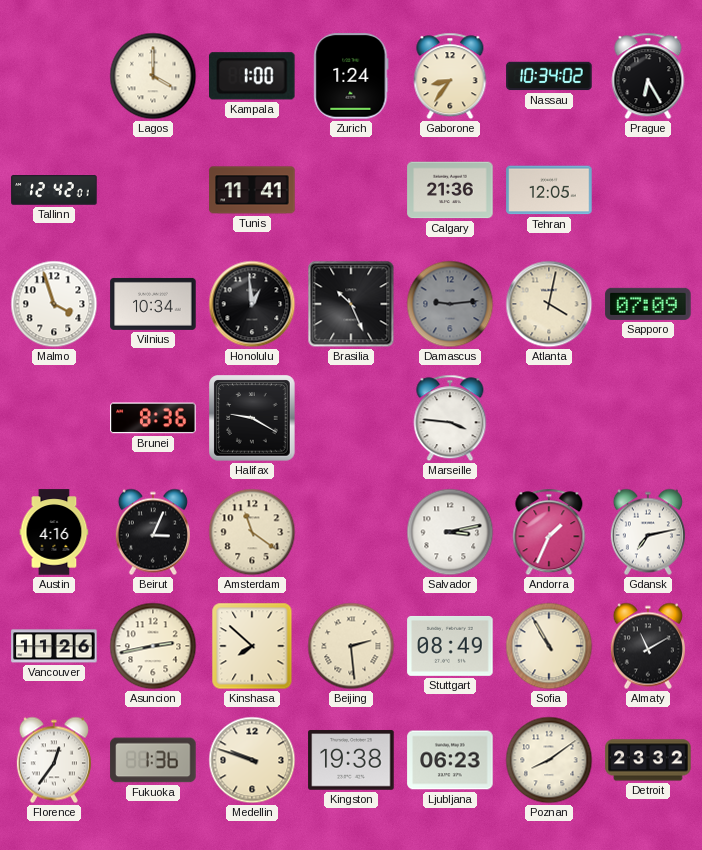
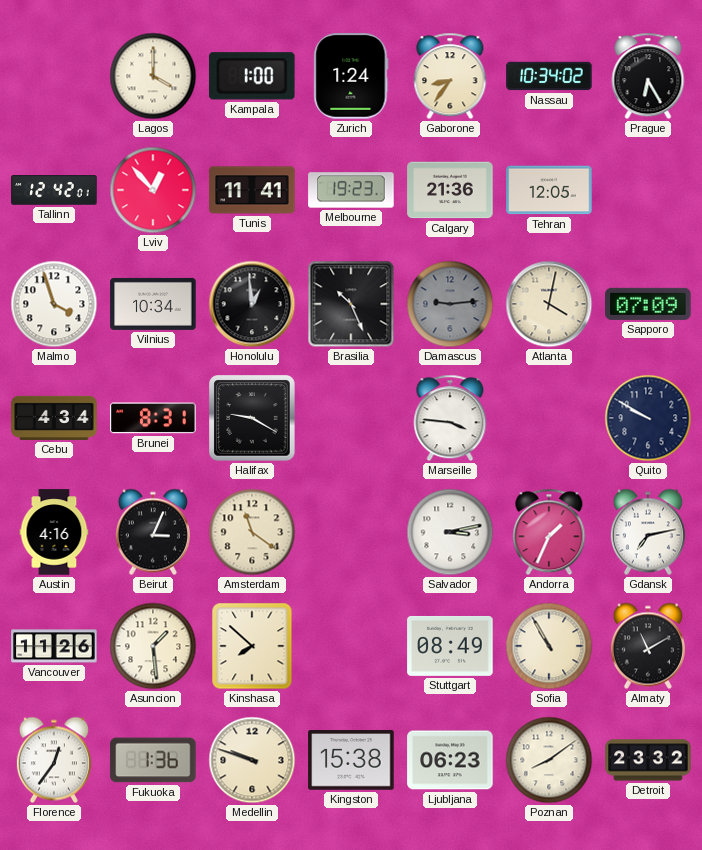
Lviv: none -> 12:53 (153, 190)
Melbourne: none -> 19:23 (351, 190)
Cebu: none -> 4:34 (54, 418)
Brunei: 8:36 -> 8:31 (153, 418)
Quito: none -> 9:50 (648, 418)
Asuncion: 2:43 -> 1:29 (153, 646)
Beijing: 2:29 -> none (351, 646)
Kingston: 19:38 -> 15:38 (351, 760)
